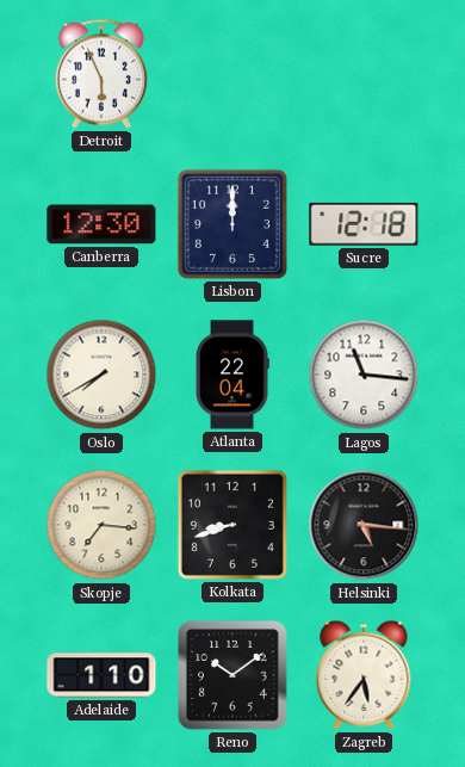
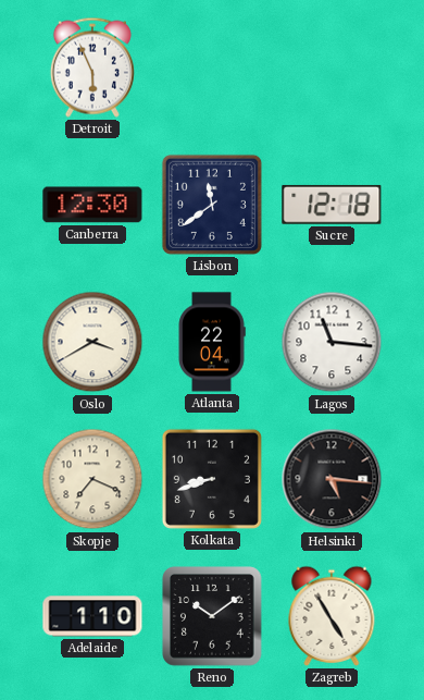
Lisbon: 12:00 -> 11:39 (212, 205)
Oslo: 7:40 -> 3:40 (92, 342)
Skopje: 7:16 -> 7:19 (92, 479)
Zagreb: 5:36 -> 4:55 (332, 616)
